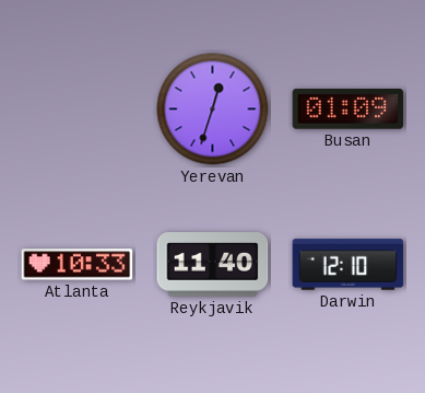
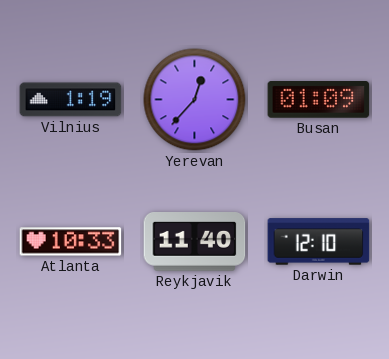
Vilnius: none -> 1:19 (71, 100)
Yerevan: 12:33 -> 12:37 (195, 100)
